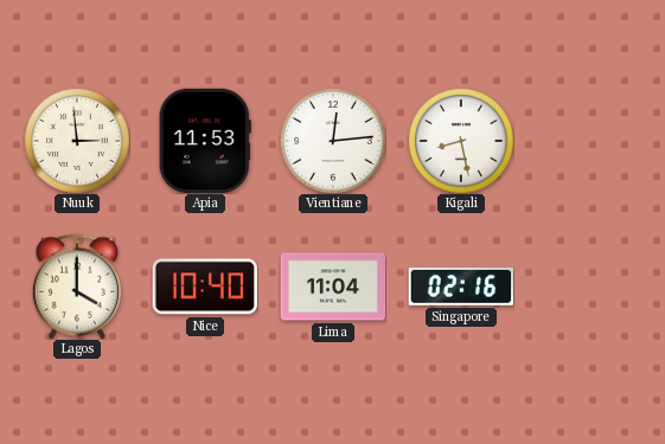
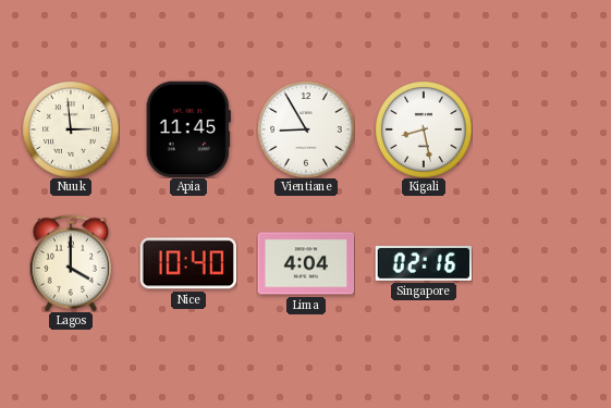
Apia: 11:53 -> 11:45 (188, 128)
Vientiane: 12:14 -> 8:55 (306, 129)
Lima: 11:04 -> 4:04 (306, 263)
